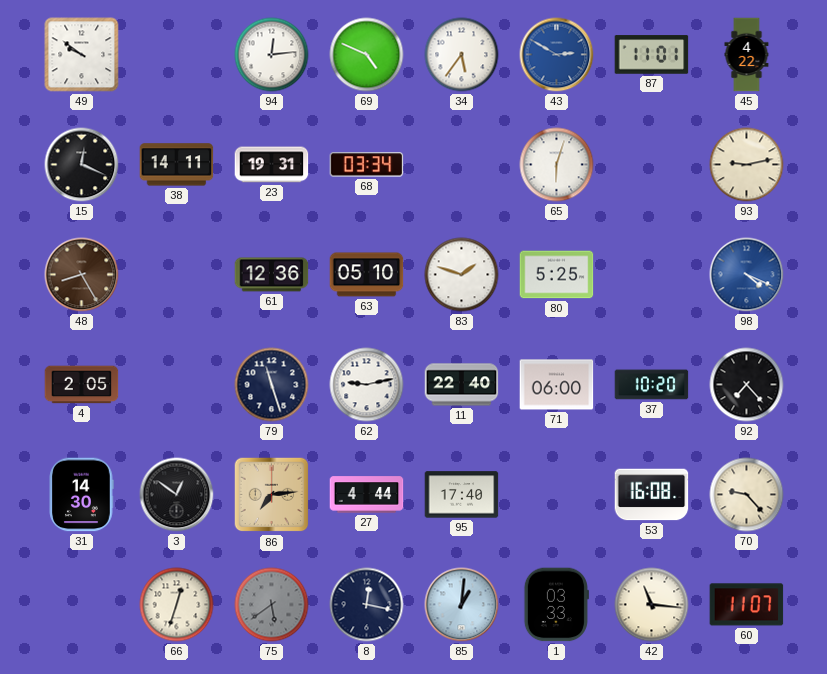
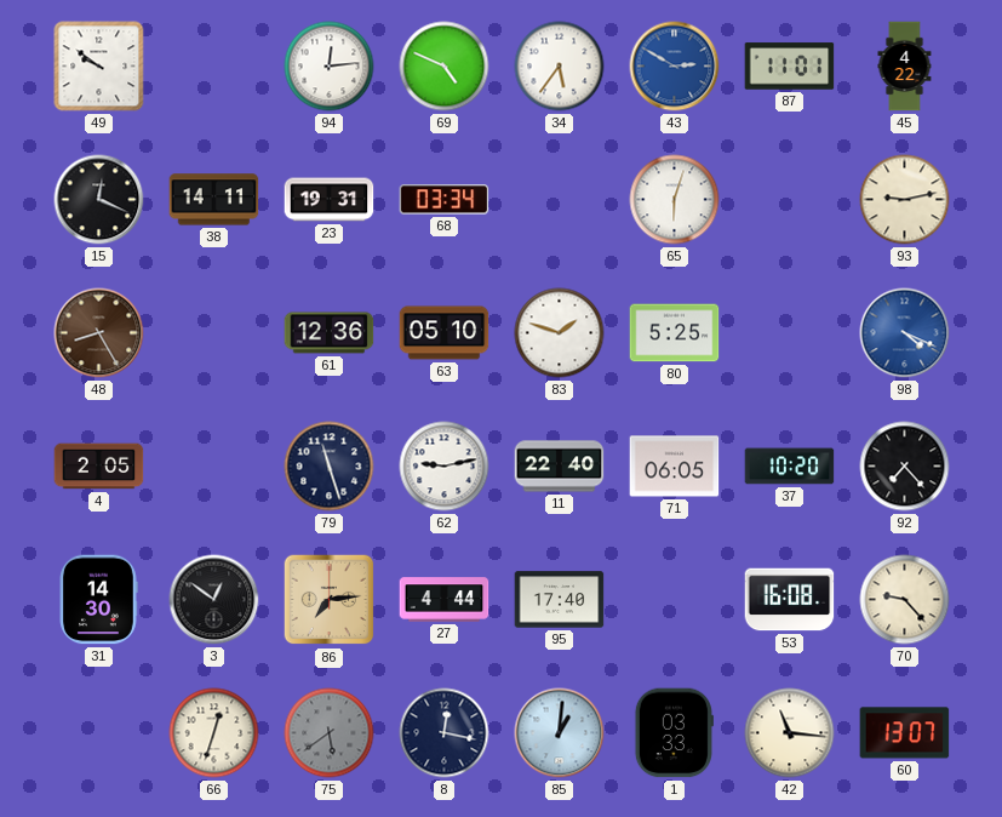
71: 06:00 -> 06:05 (675, 467)
60: 11:07 -> 13:07 (905, 733)
